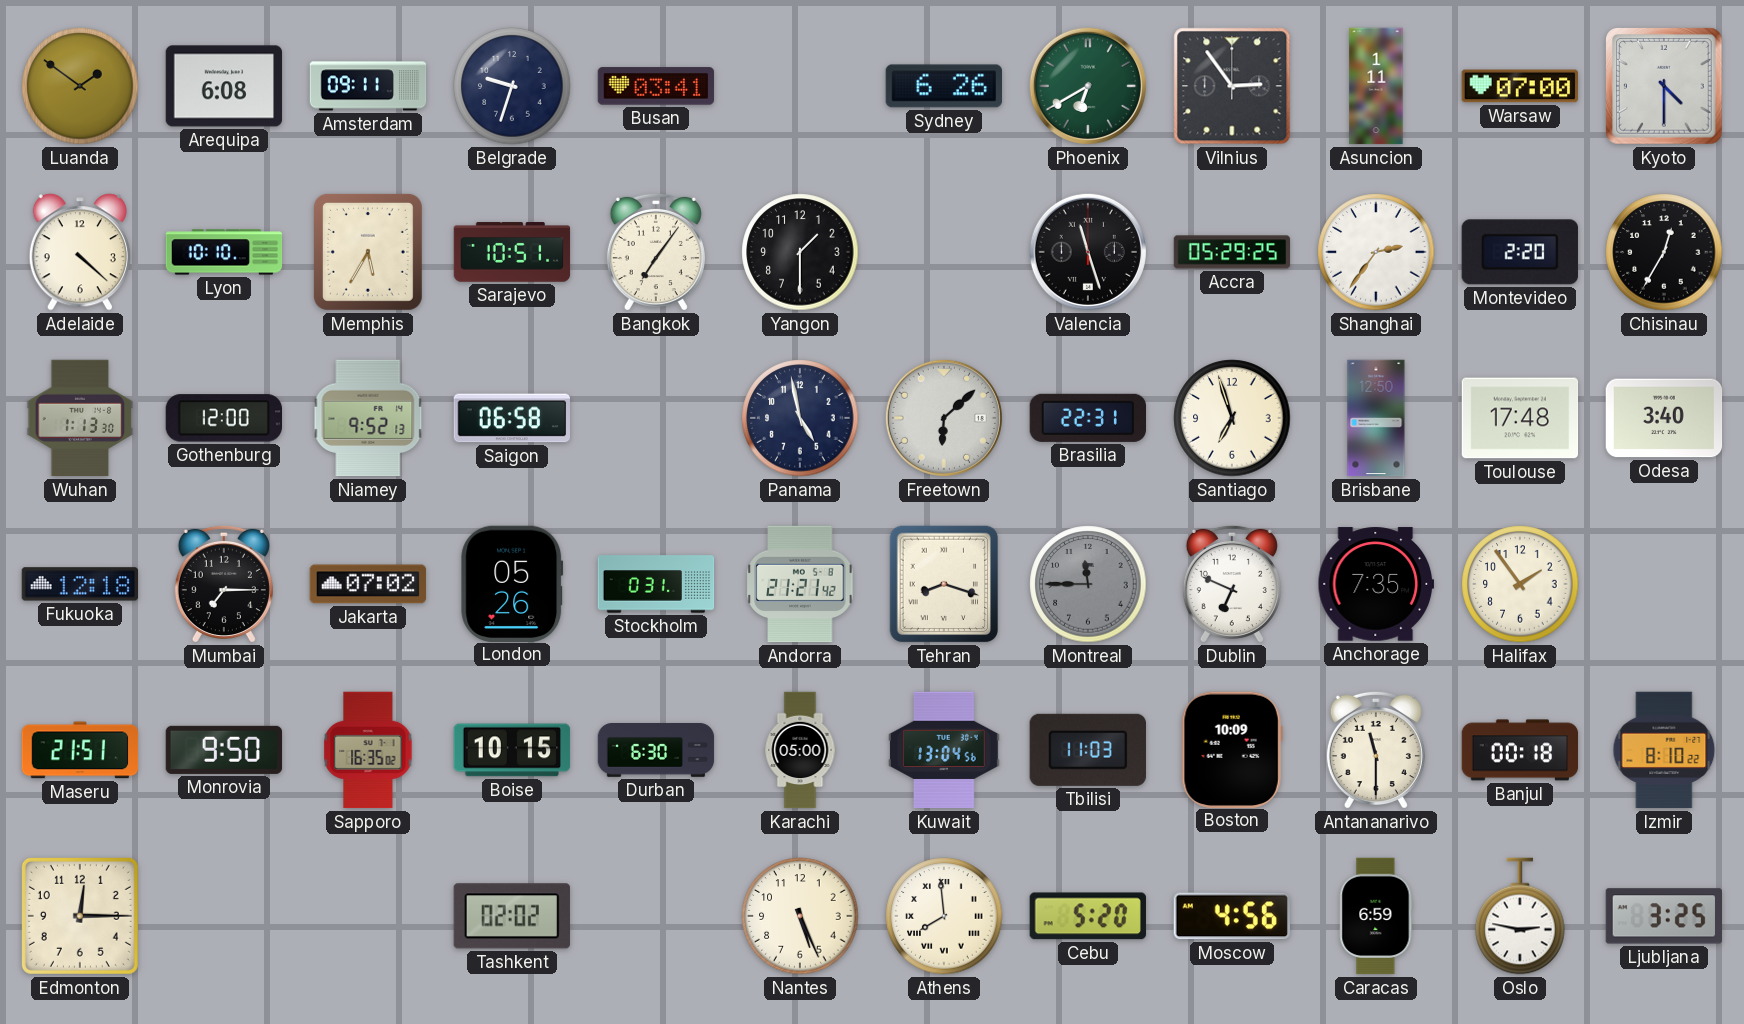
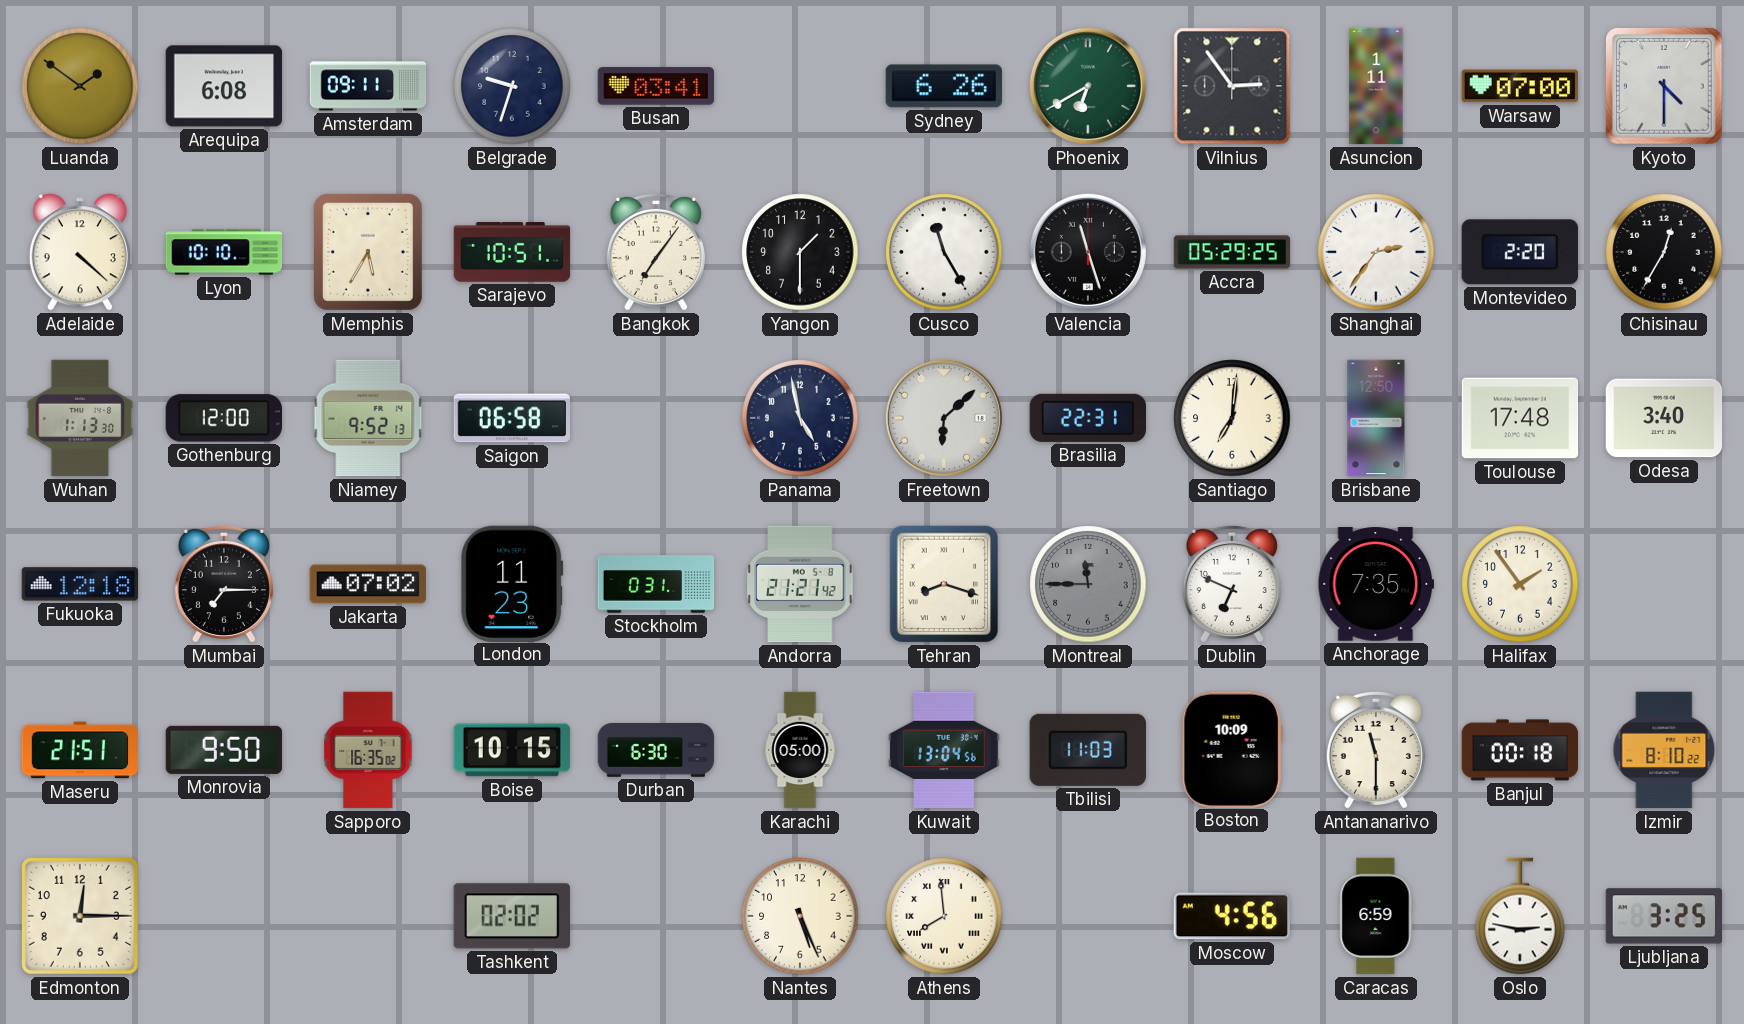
Cusco: none -> 11:25 (944, 252)
Santiago: 6:57 -> 7:01 (1232, 418)
London: 05:26 -> 11:23 (512, 583)
Cebu: 5:20 -> none (1088, 916)
